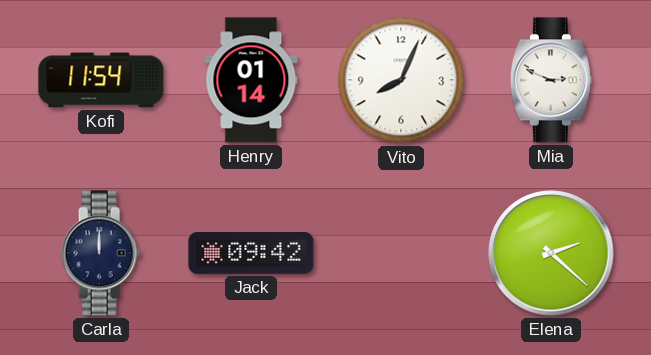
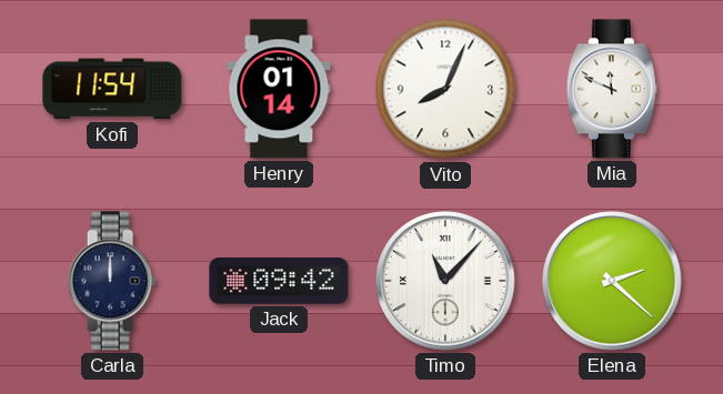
Mia: 2:49 -> 11:49 (612, 89)
Timo: none -> 11:07 (445, 281)
